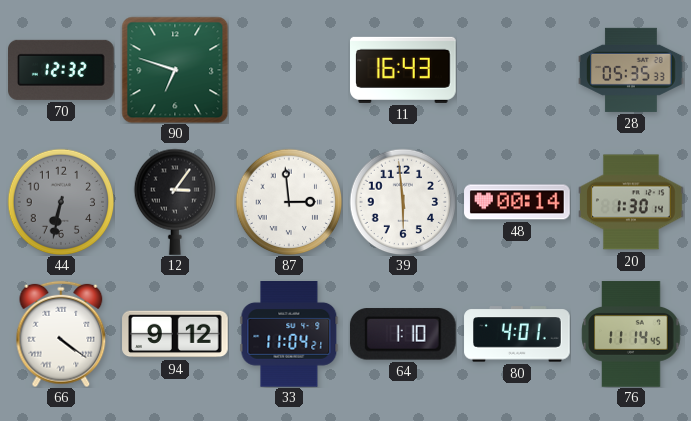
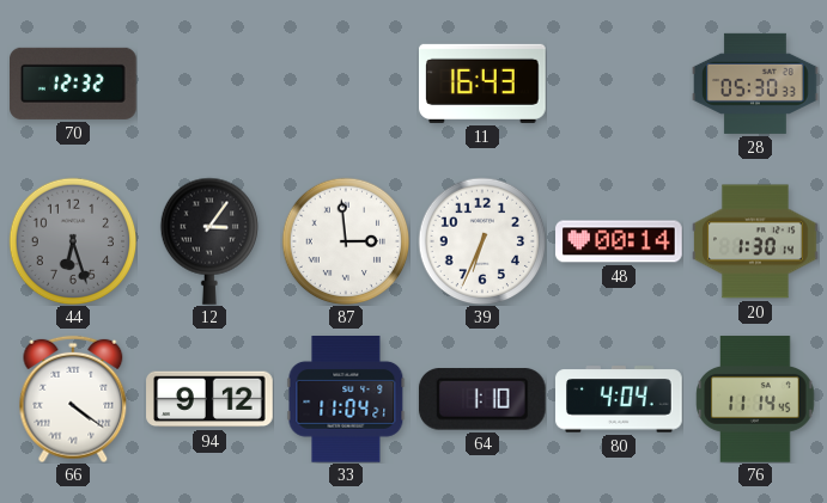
90: 6:48 -> none (175, 70)
28: 05:35 -> 05:30 (755, 84)
44: 6:32 -> 6:27 (73, 241)
39: 5:59 -> 6:34 (482, 241)
80: 4:01 -> 4:04 (619, 399)
